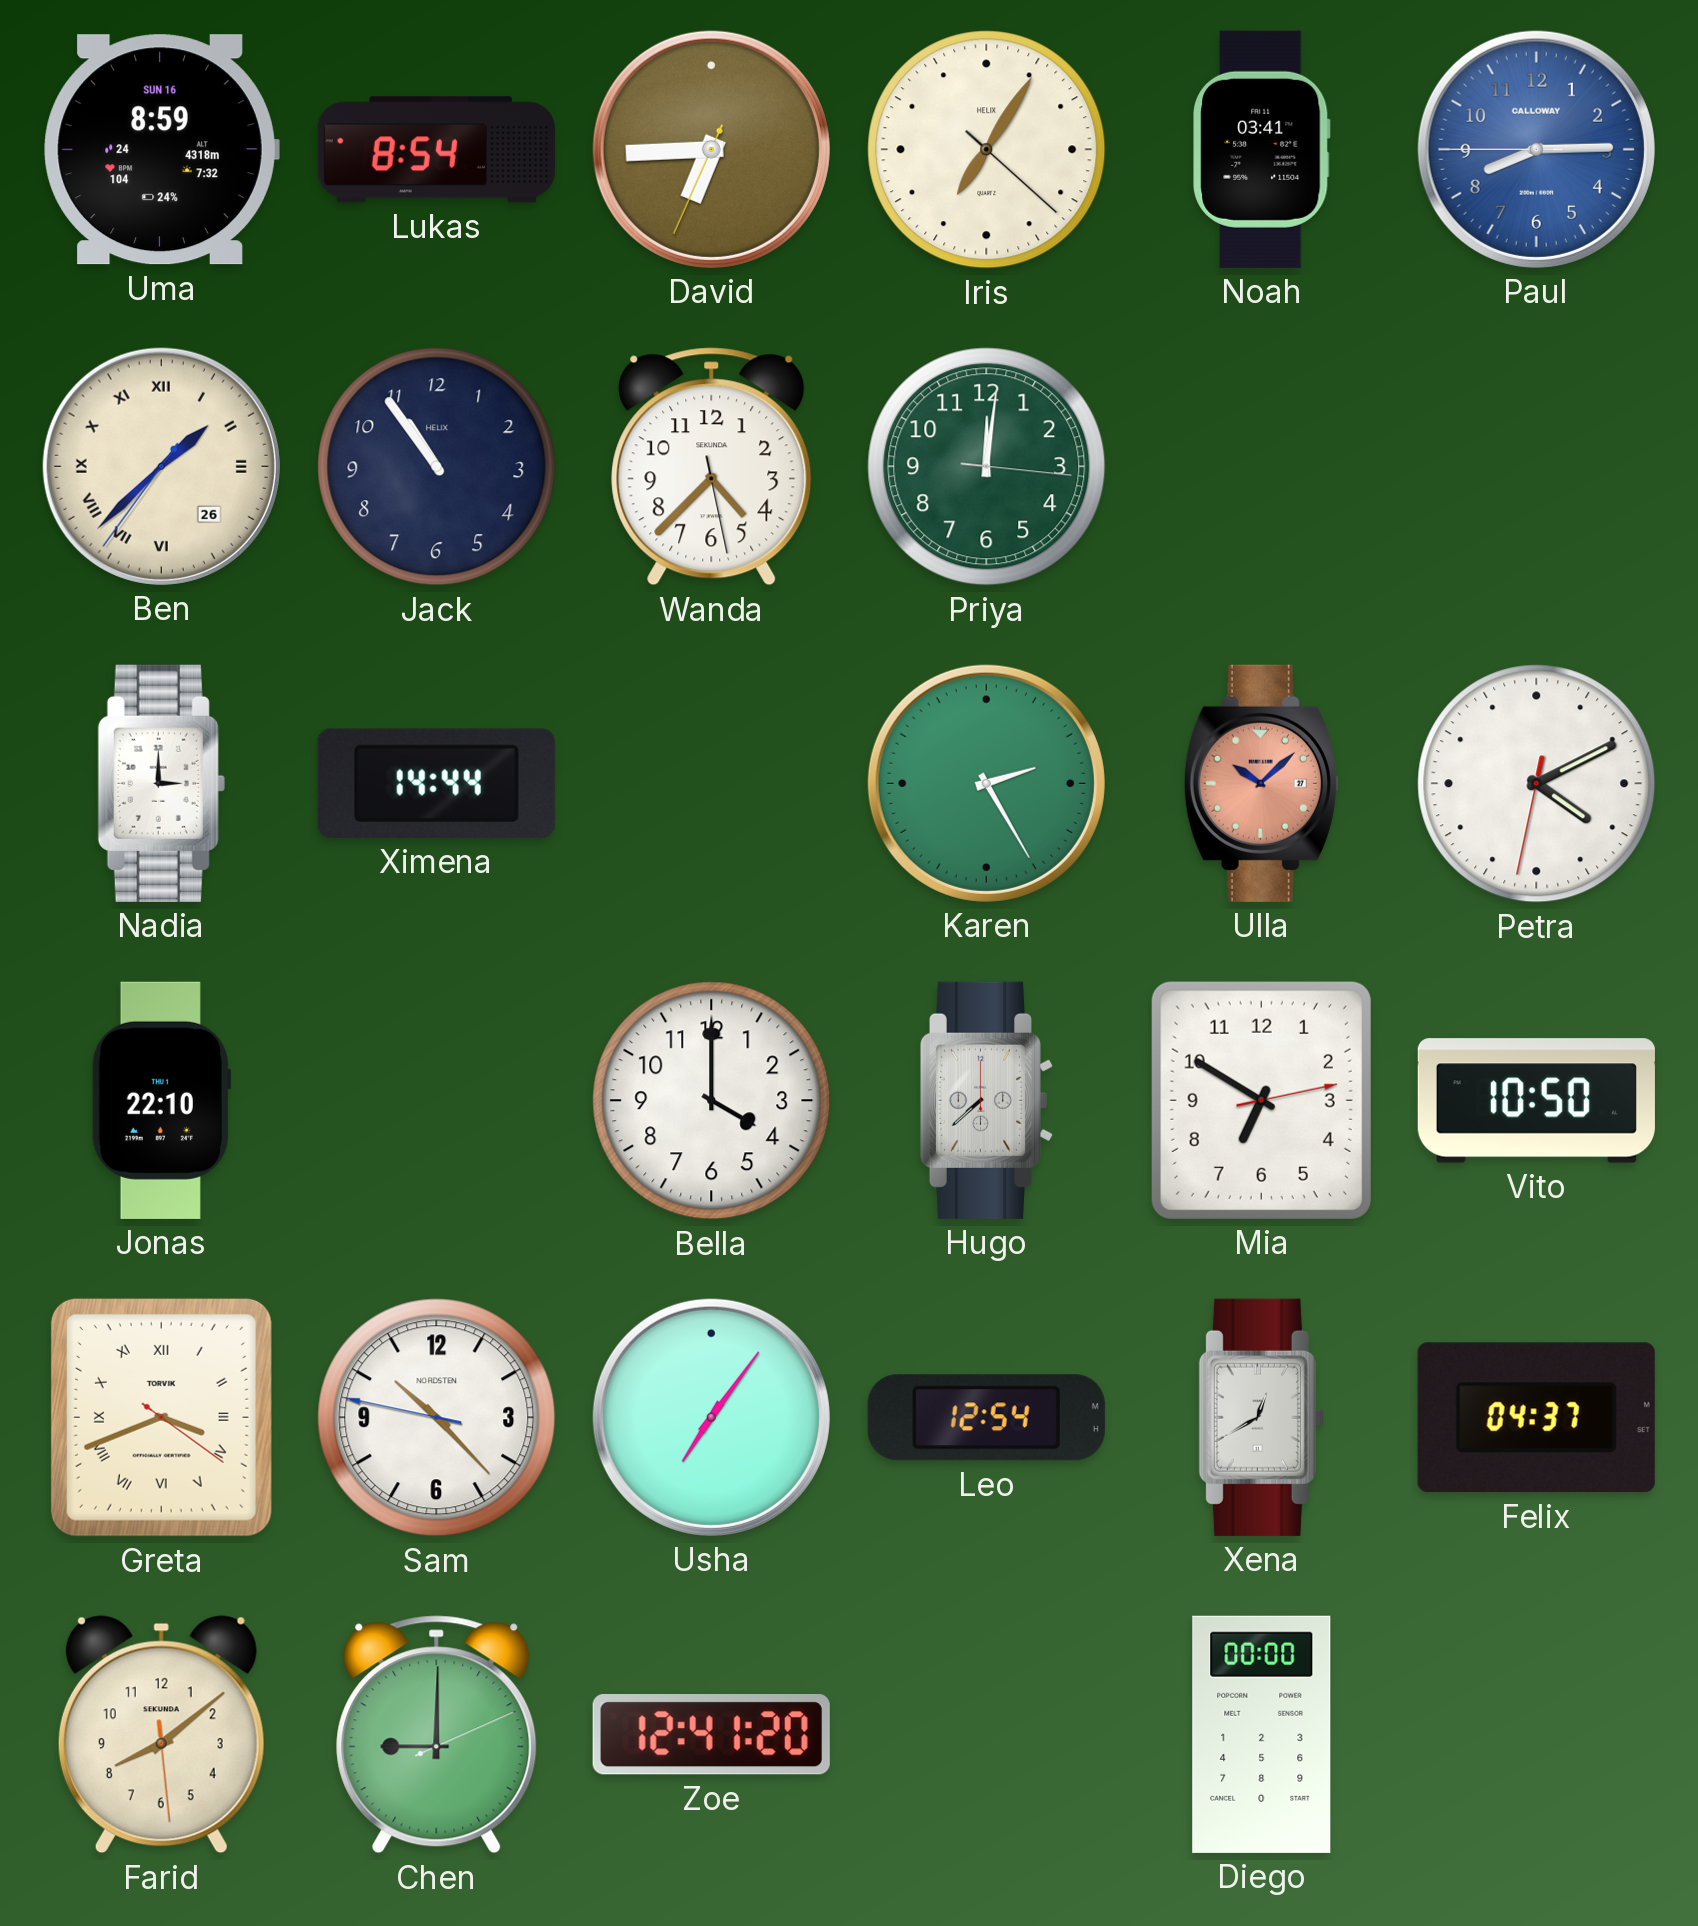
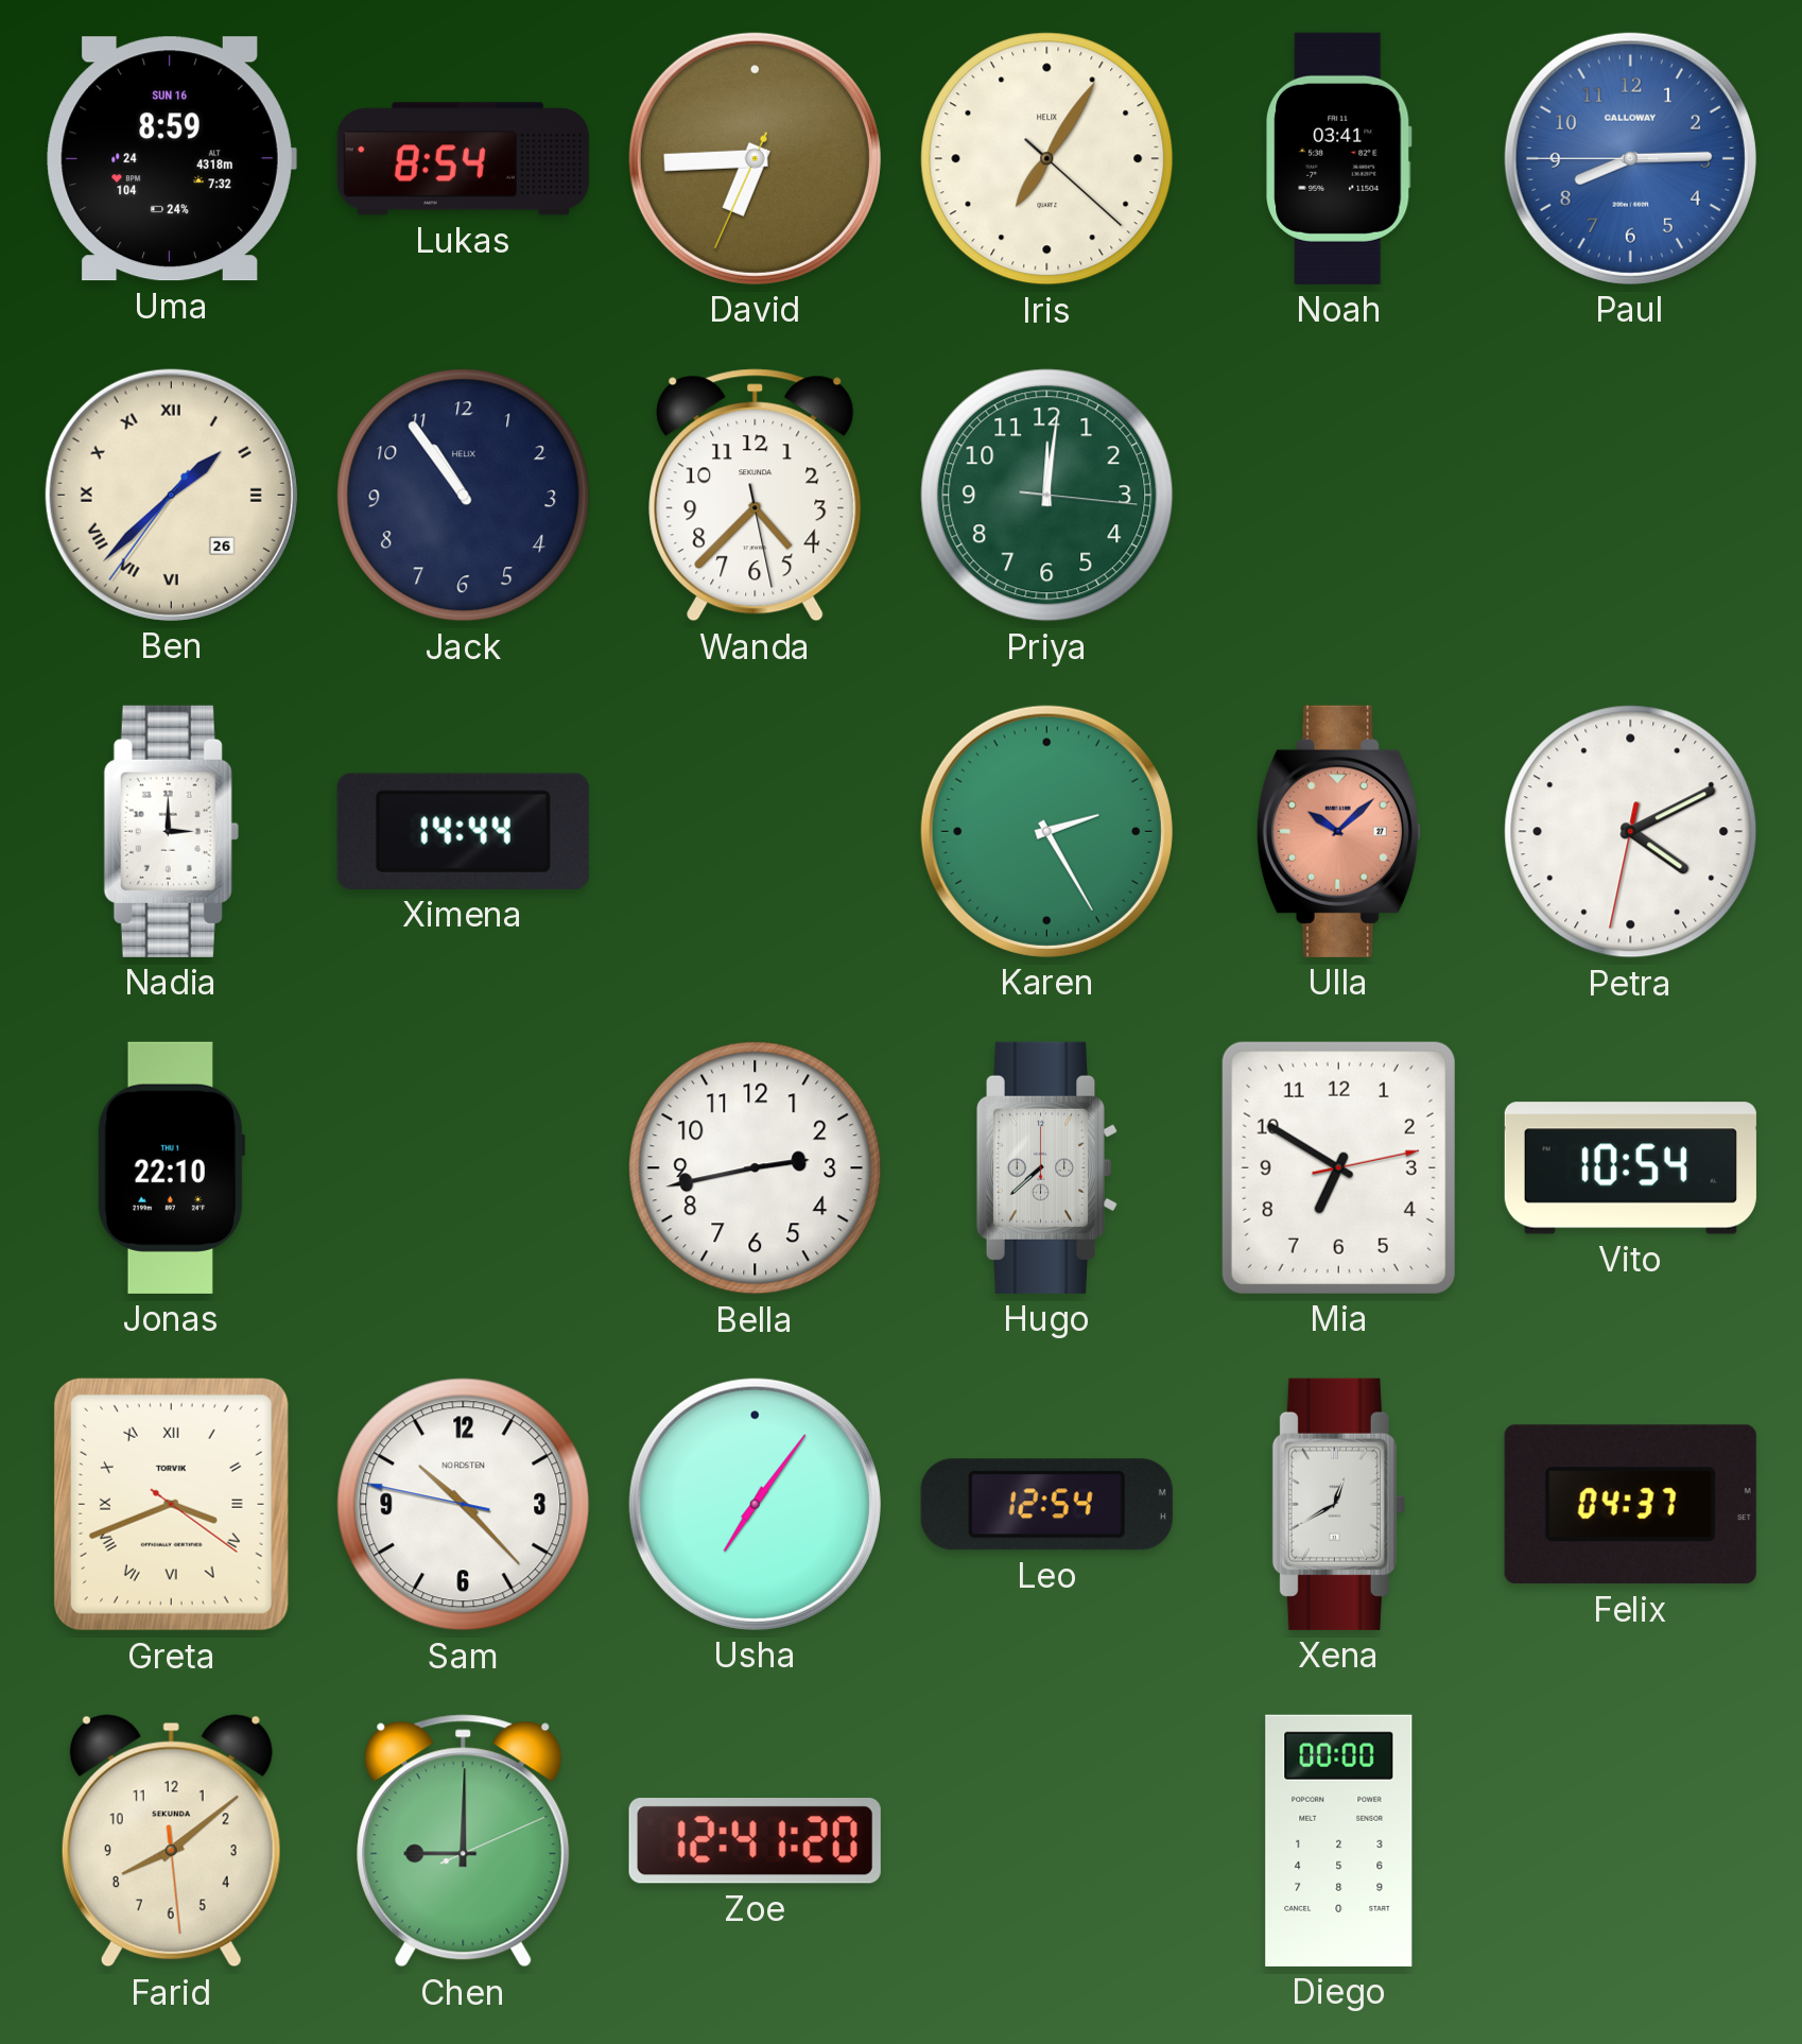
Bella: 4:00 -> 2:43 (756, 1168)
Vito: 10:50 -> 10:54 (1630, 1168)
